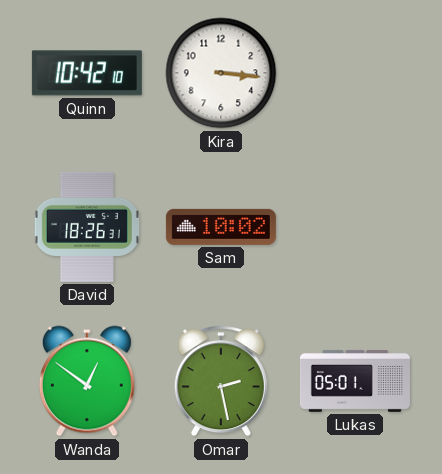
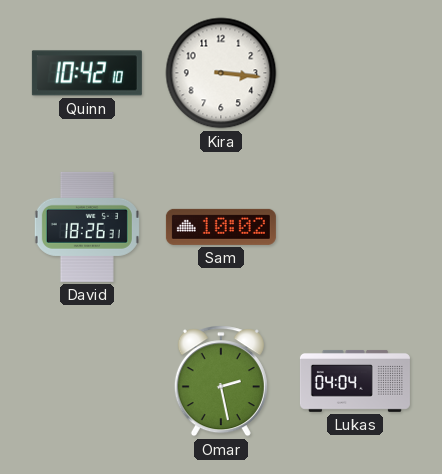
Wanda: 12:51 -> none (87, 381)
Lukas: 05:01 -> 04:04 (355, 381)
